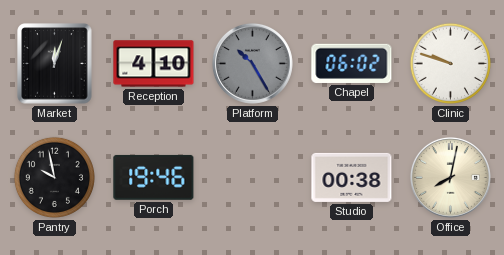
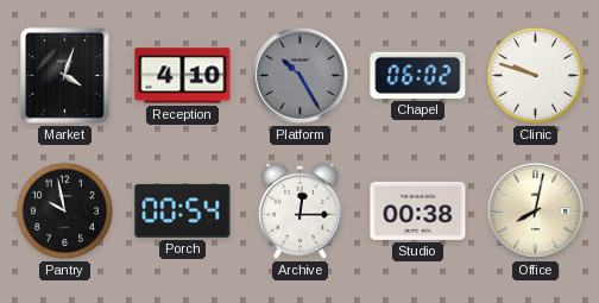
Market: 12:03 -> 4:03 (65, 76)
Porch: 19:46 -> 00:54 (183, 210)
Archive: none -> 12:15 (299, 210)
